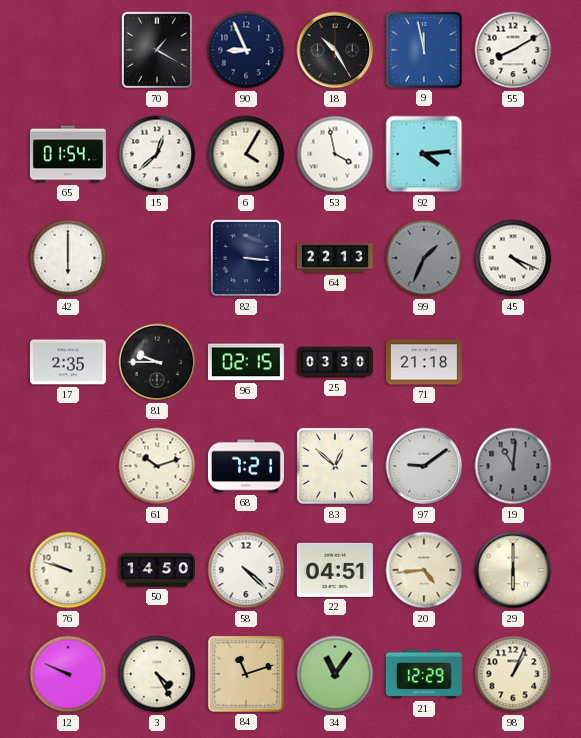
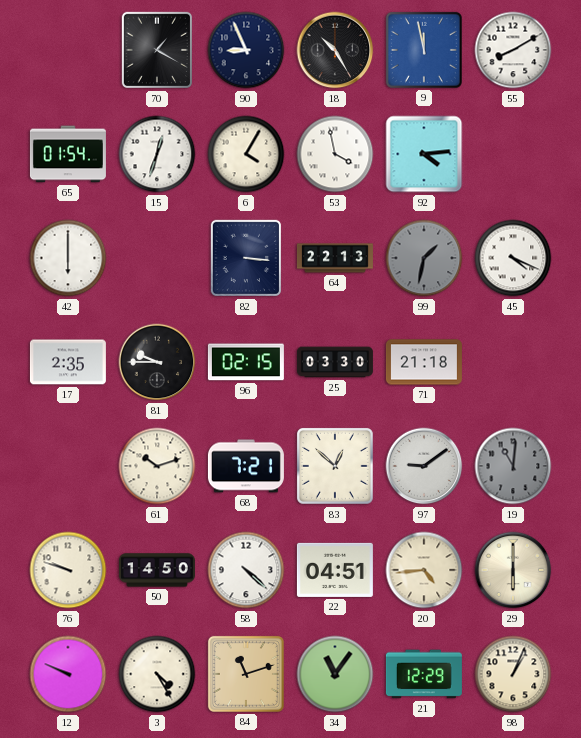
15: 12:38 -> 12:33 (157, 154)
99: 1:34 -> 1:32 (424, 258)
